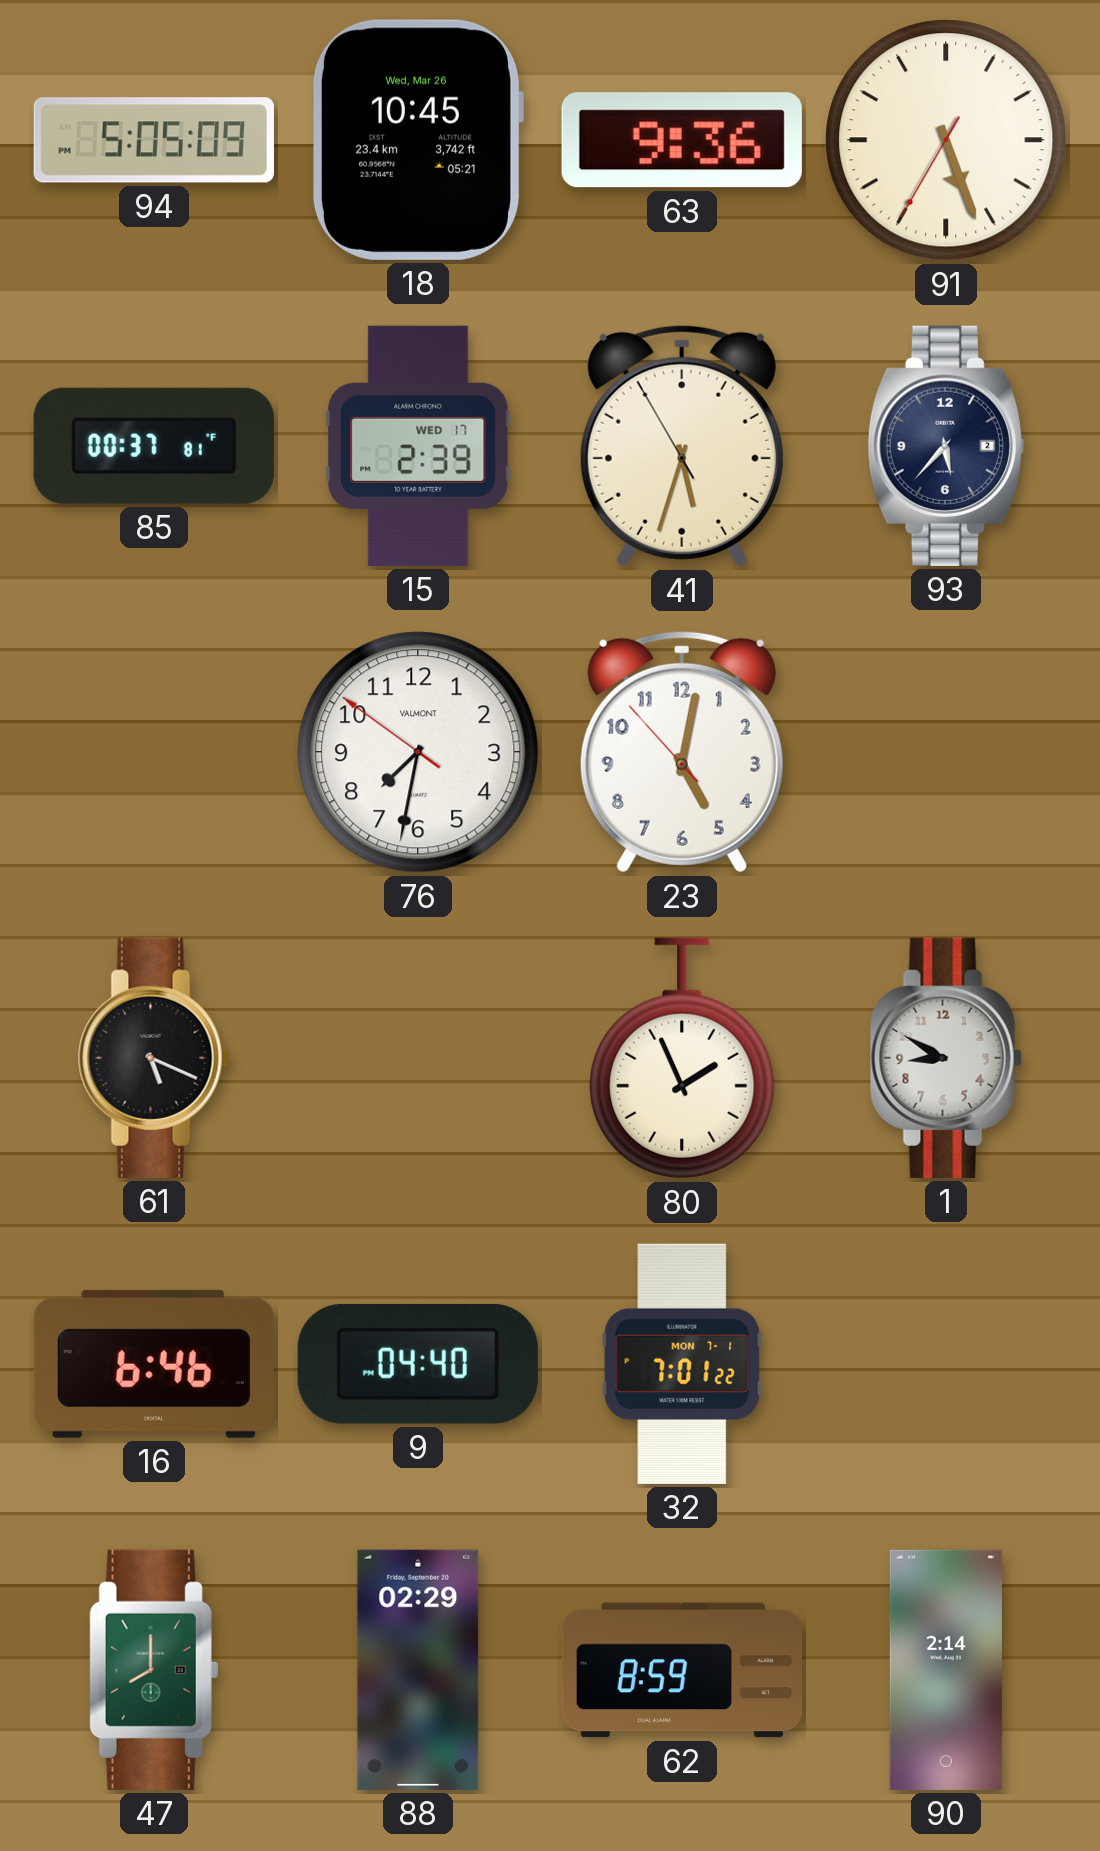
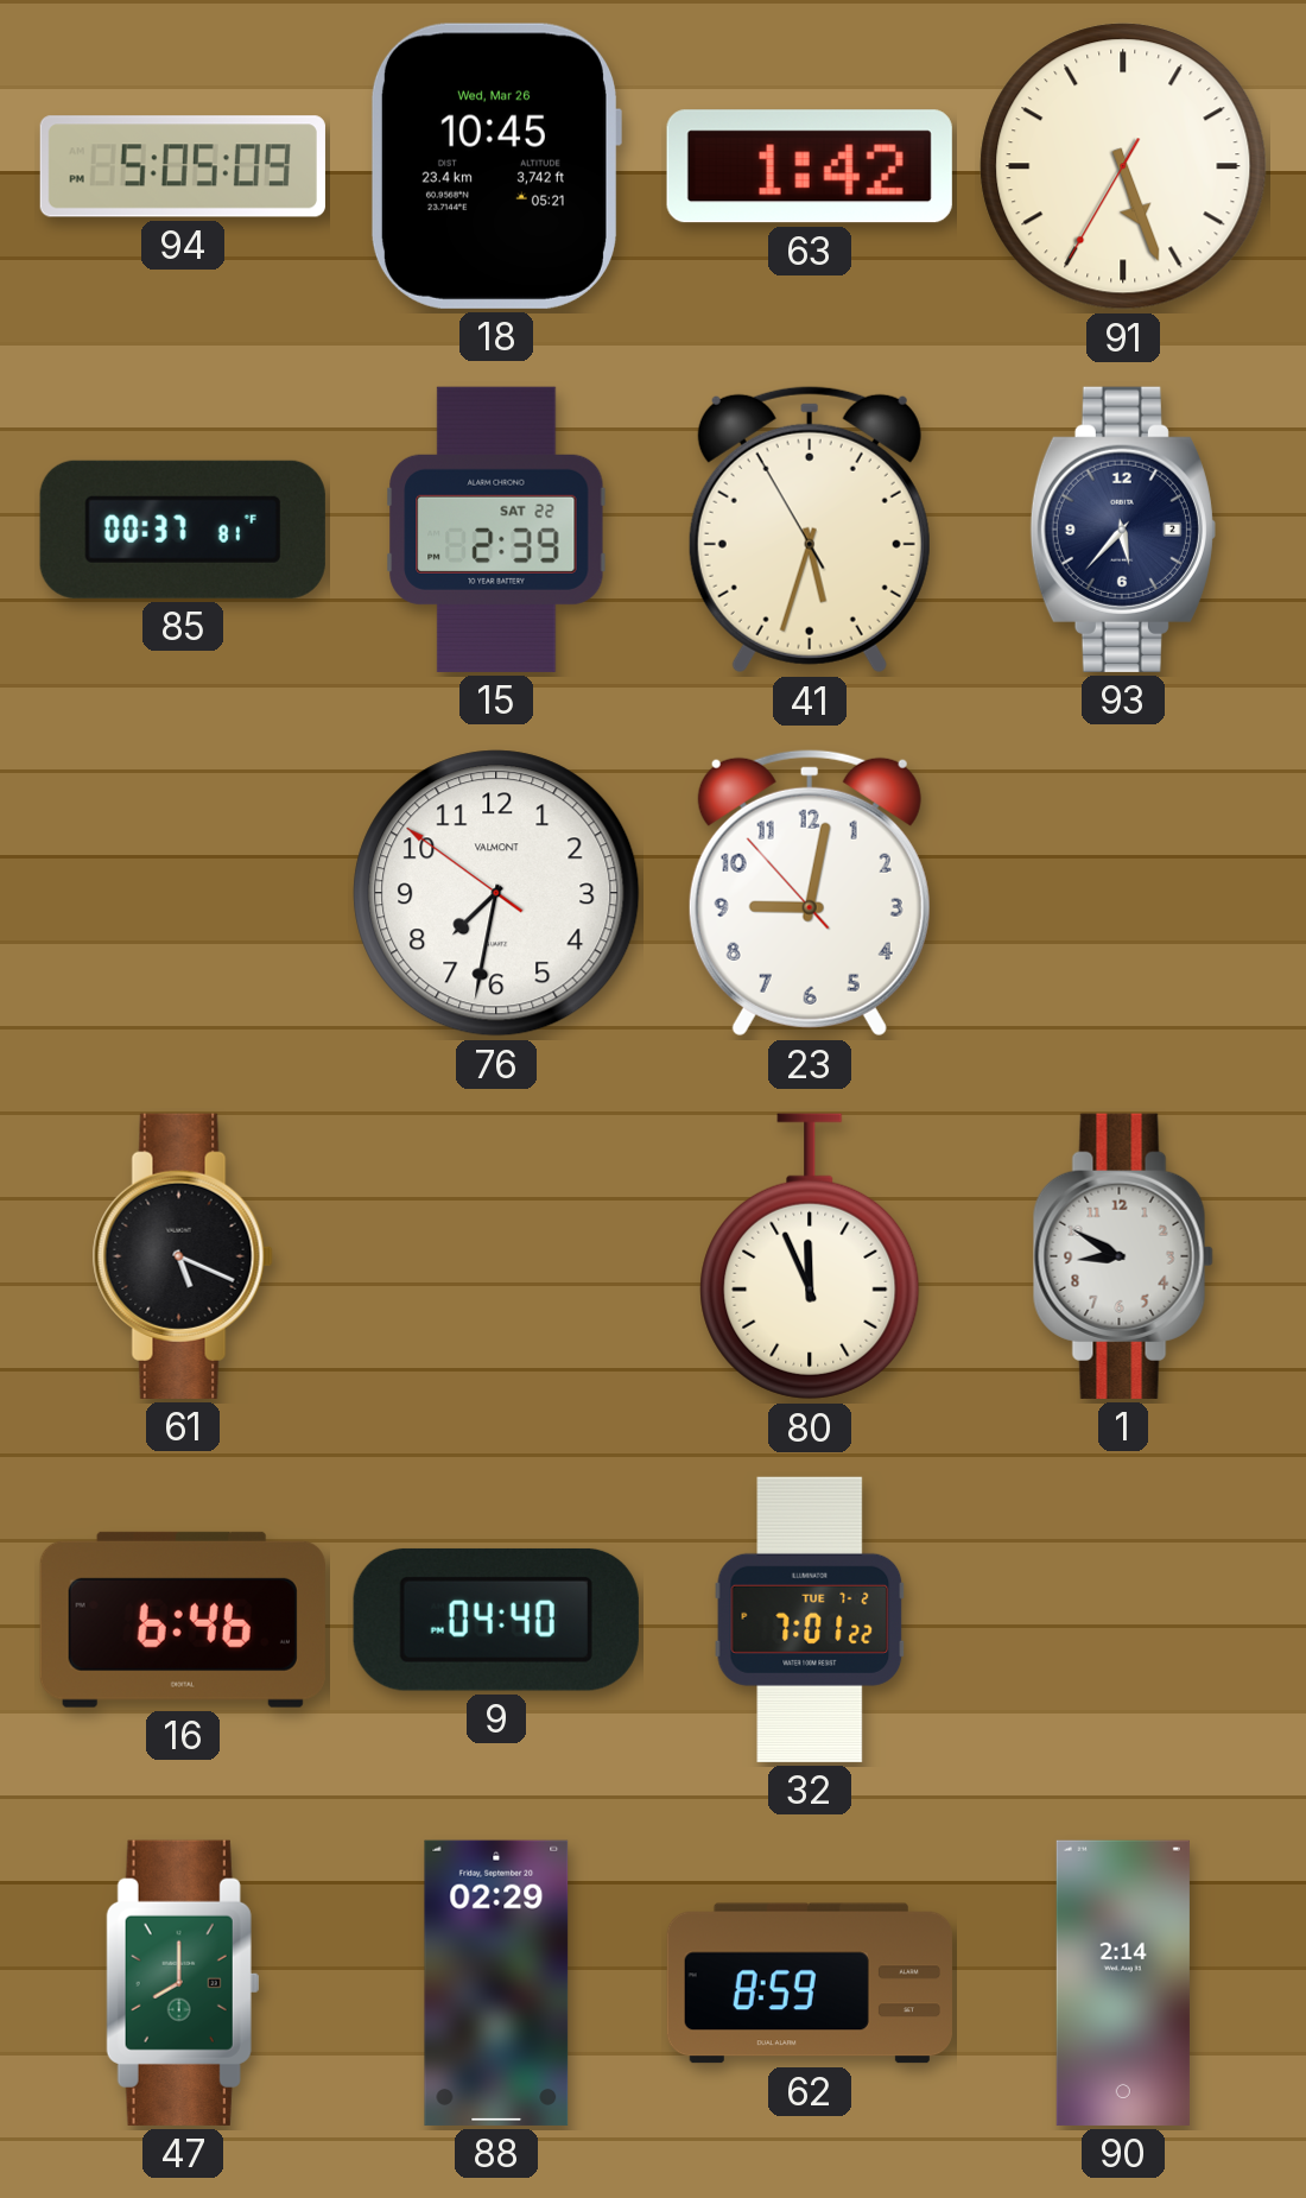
63: 9:36 -> 1:42 (810, 166)
15 date: WED 17 -> SAT 22 (496, 530)
23: 5:01 -> 9:01 (810, 893)
80: 1:56 -> 11:56 (810, 1256)
32 date: MON 7-1 -> TUE 7-2 (810, 1620)
